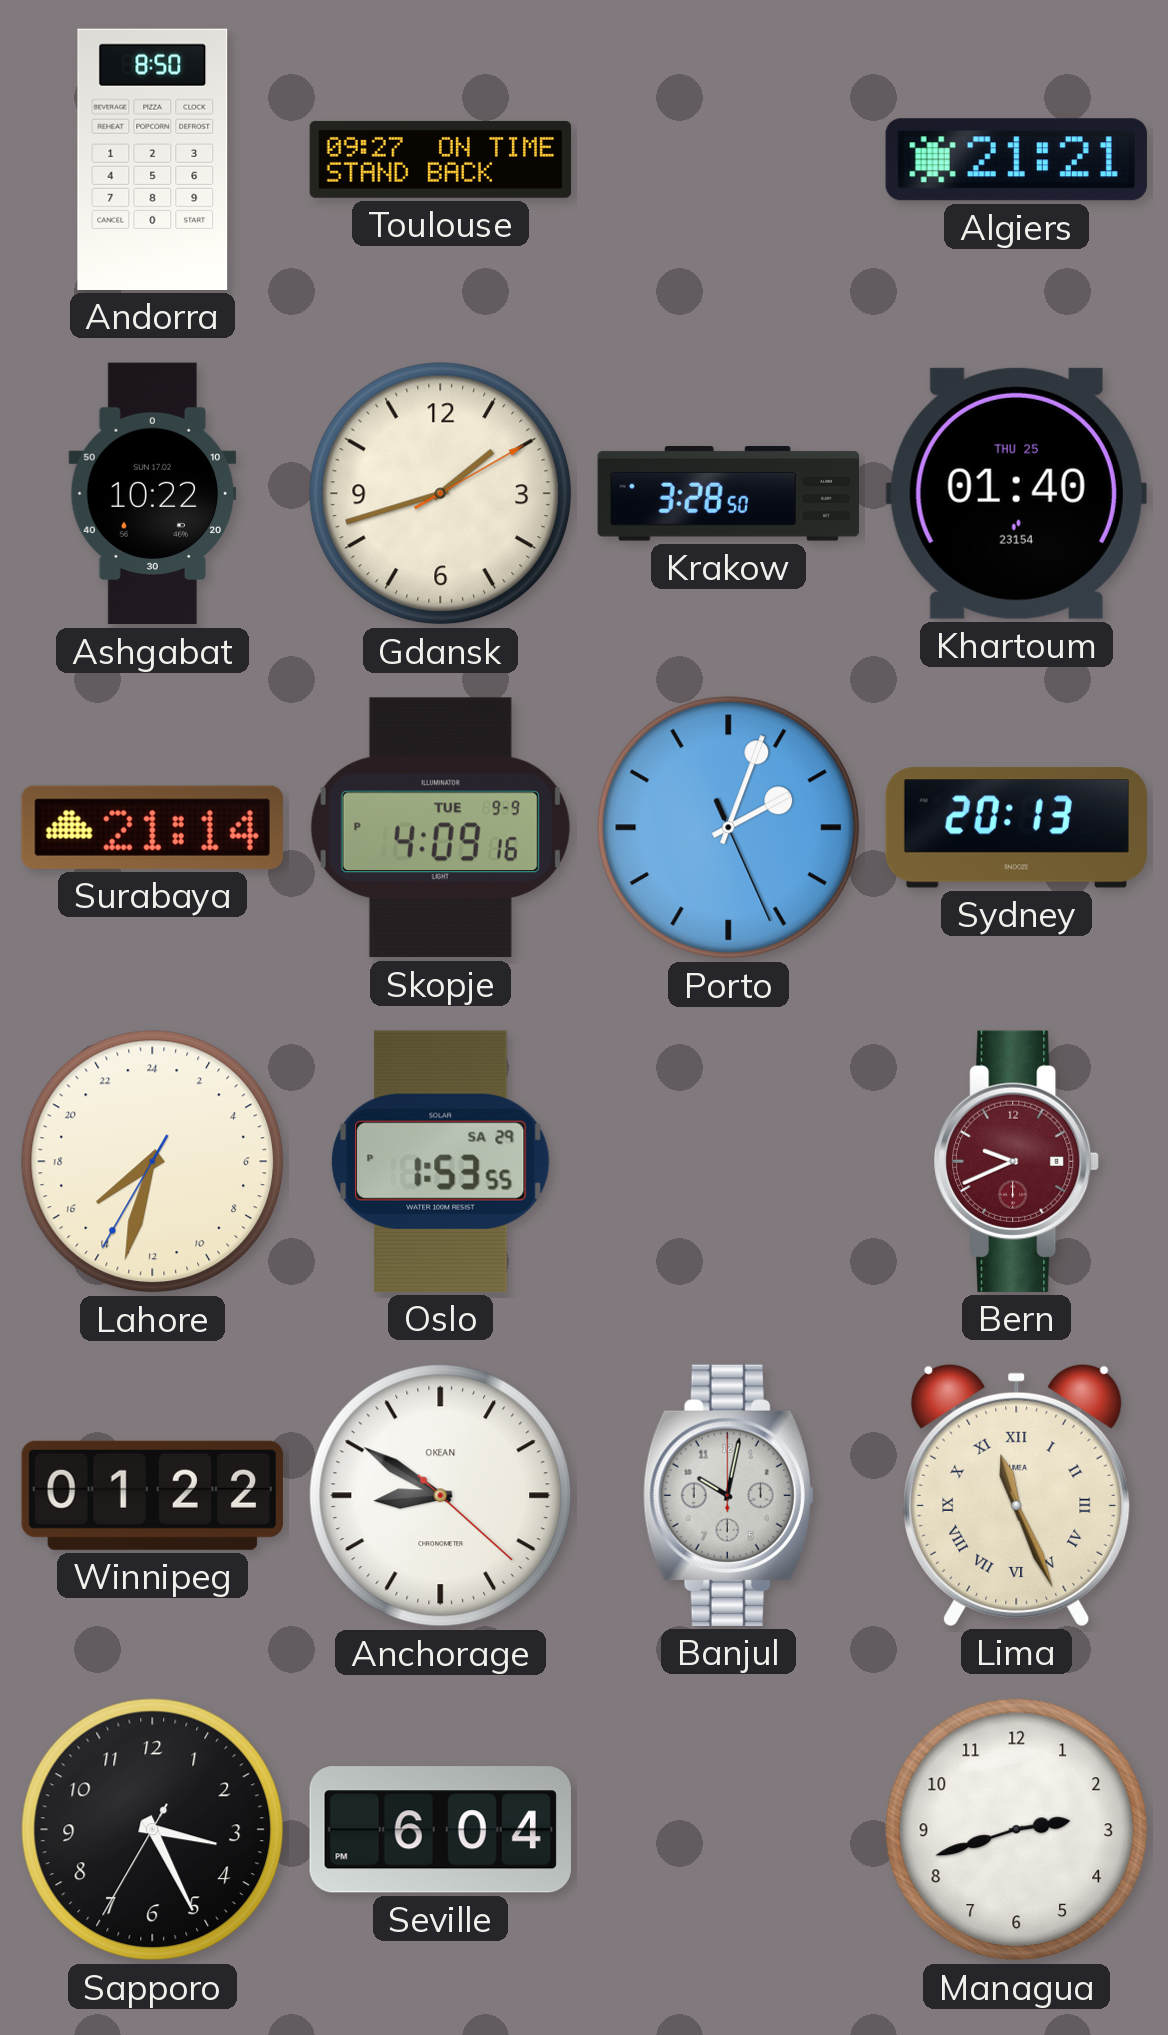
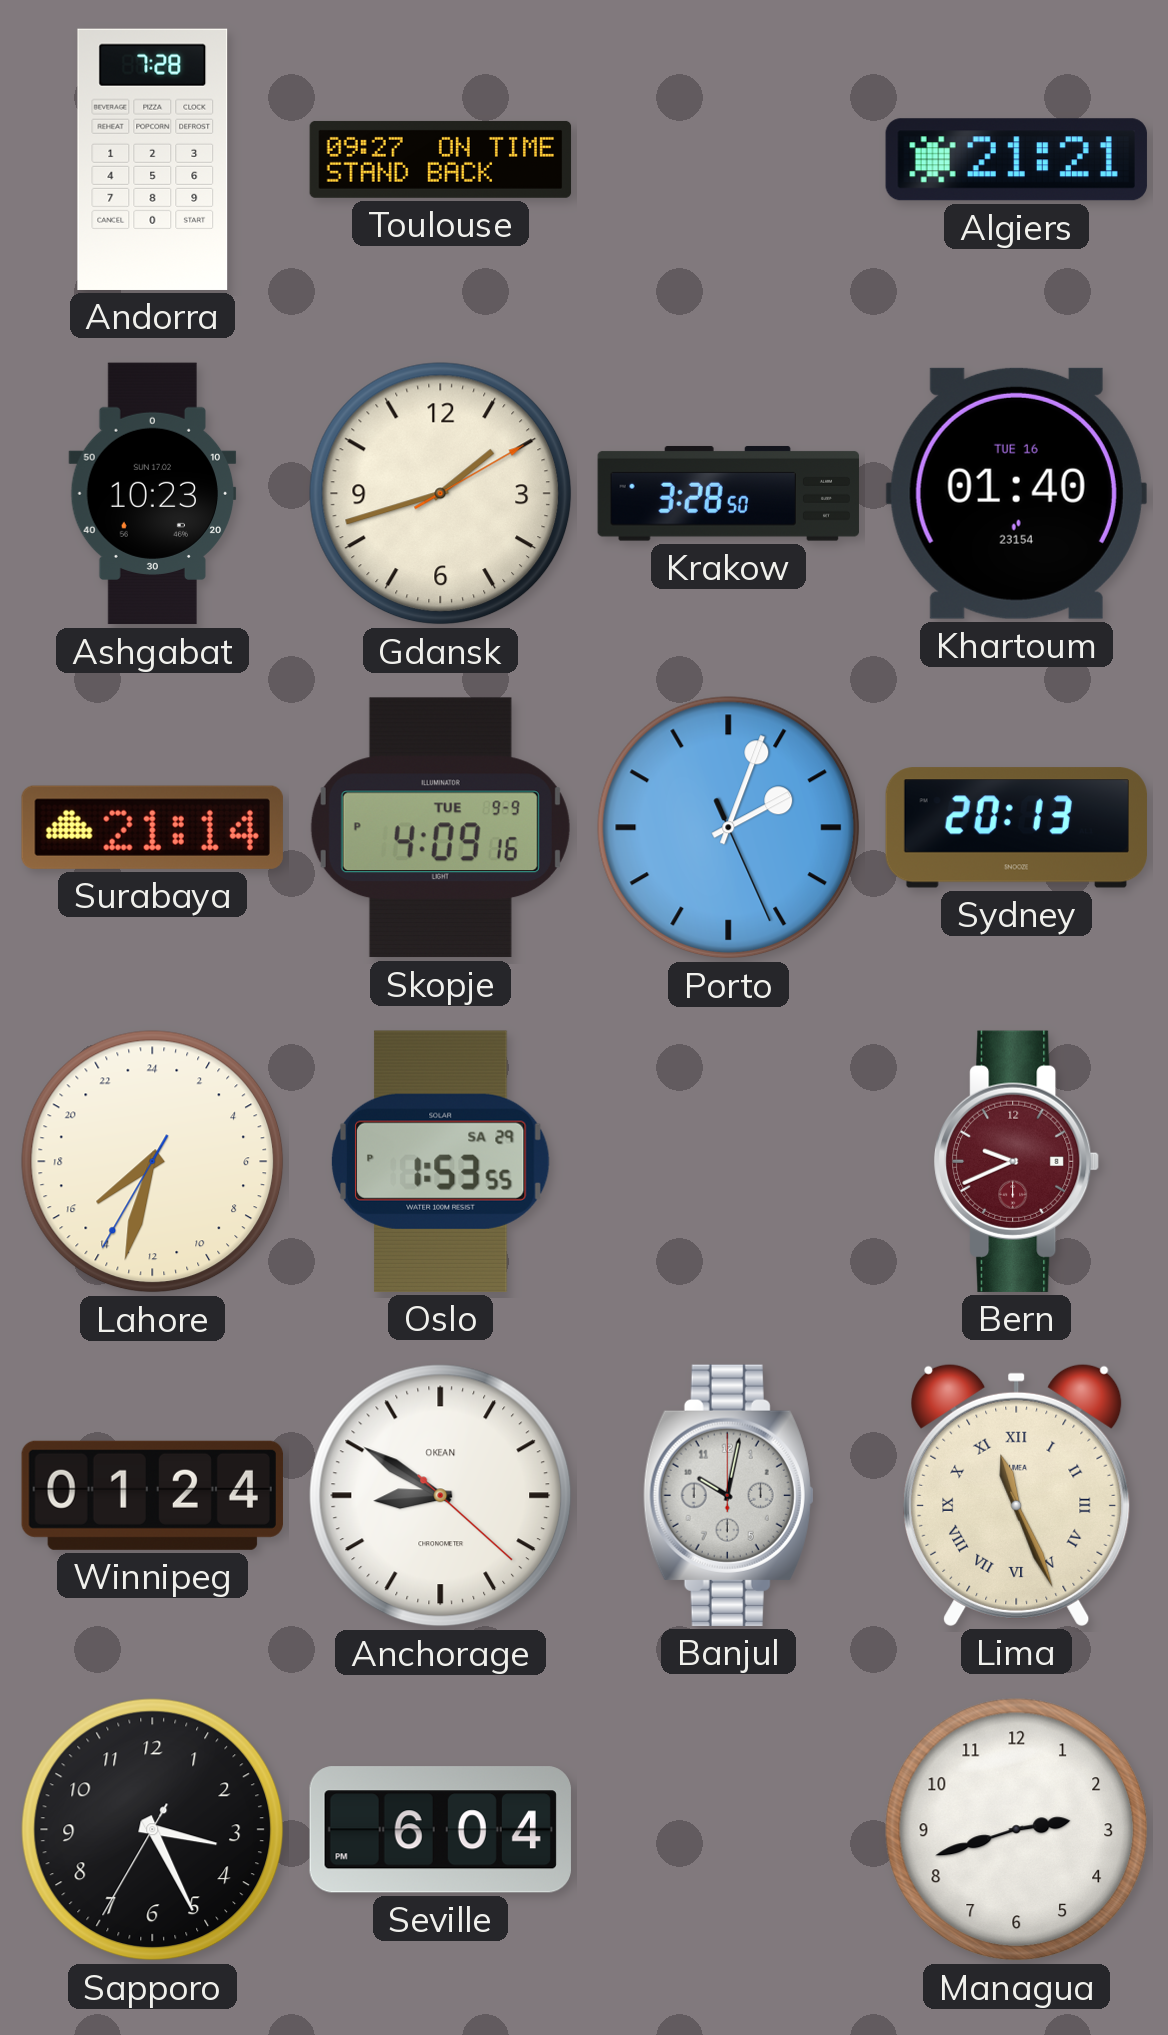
Andorra: 8:50 -> 7:28 (153, 159)
Ashgabat: 10:22 -> 10:23 (153, 494)
Khartoum date: THU 25 -> TUE 16 (1016, 493)
Winnipeg: 01:22 -> 01:24 (152, 1495)
